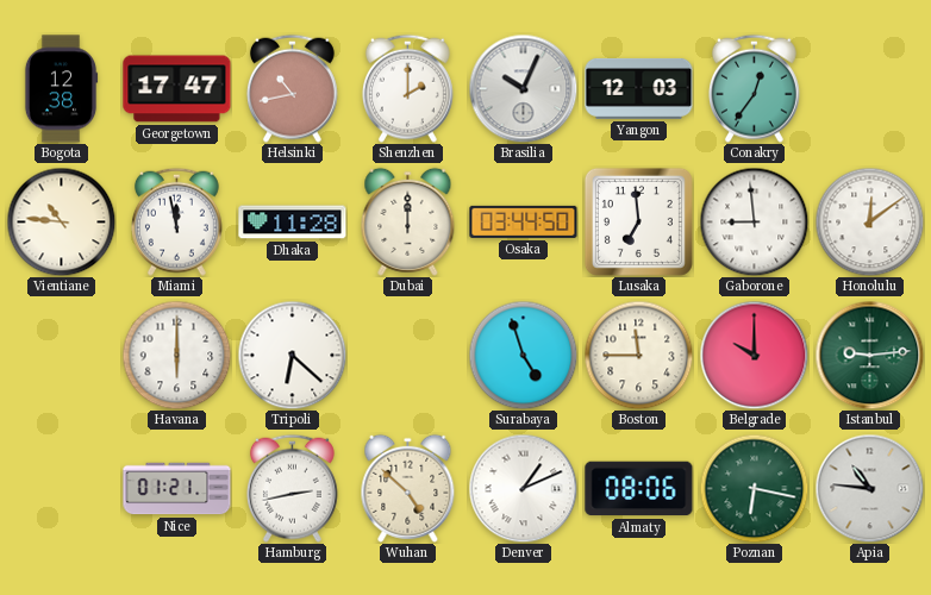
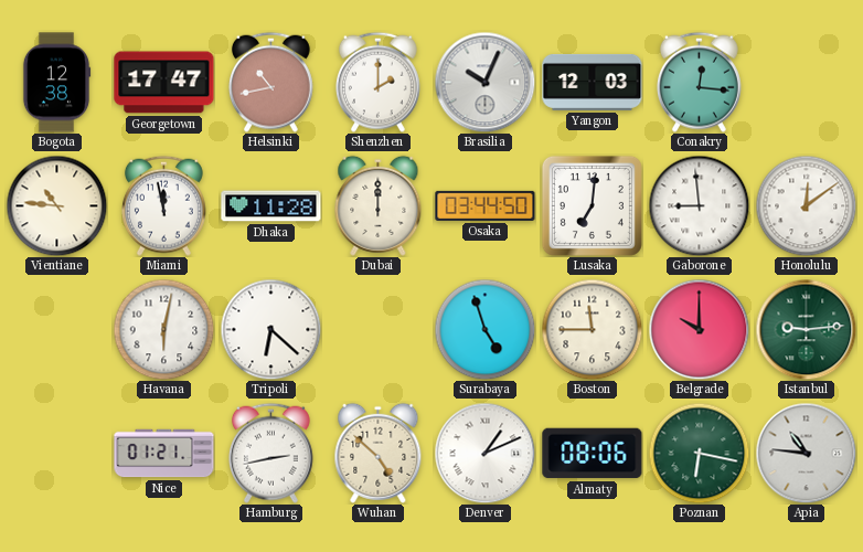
Conakry: 12:36 -> 12:16 (699, 82)
Lusaka: 6:59 -> 7:01 (592, 205)
Havana: 6:00 -> 6:02 (163, 329)
